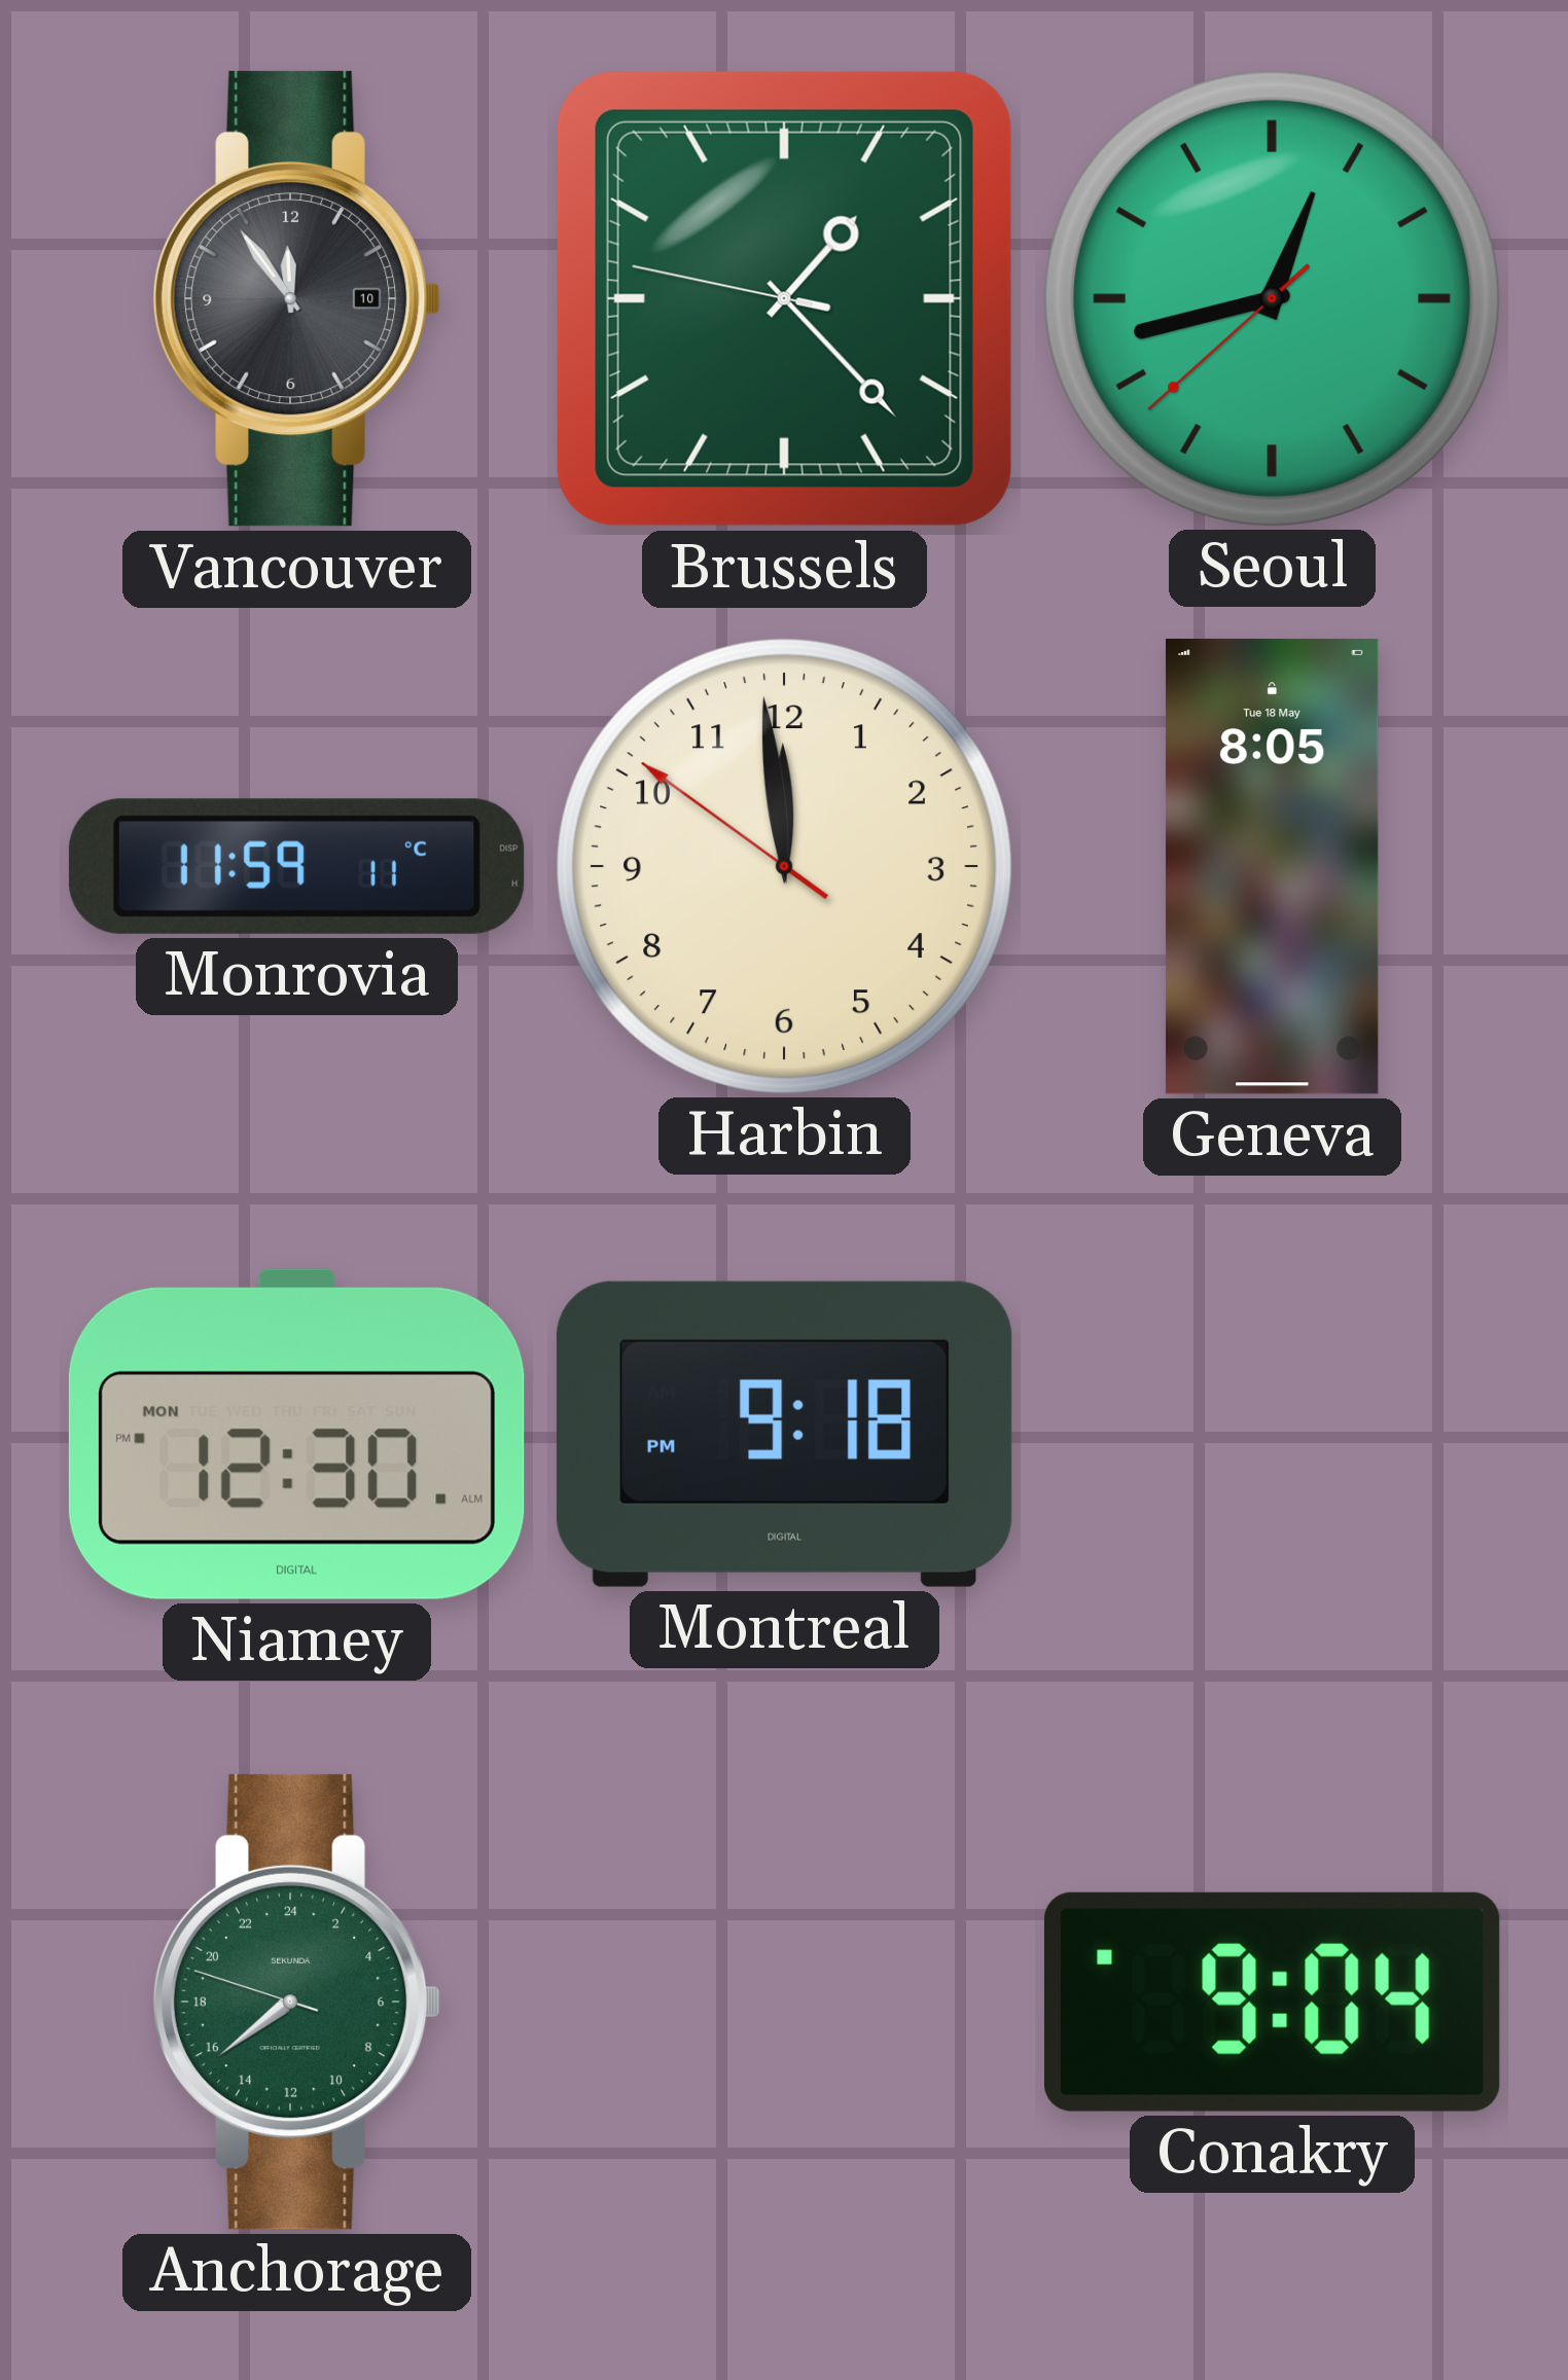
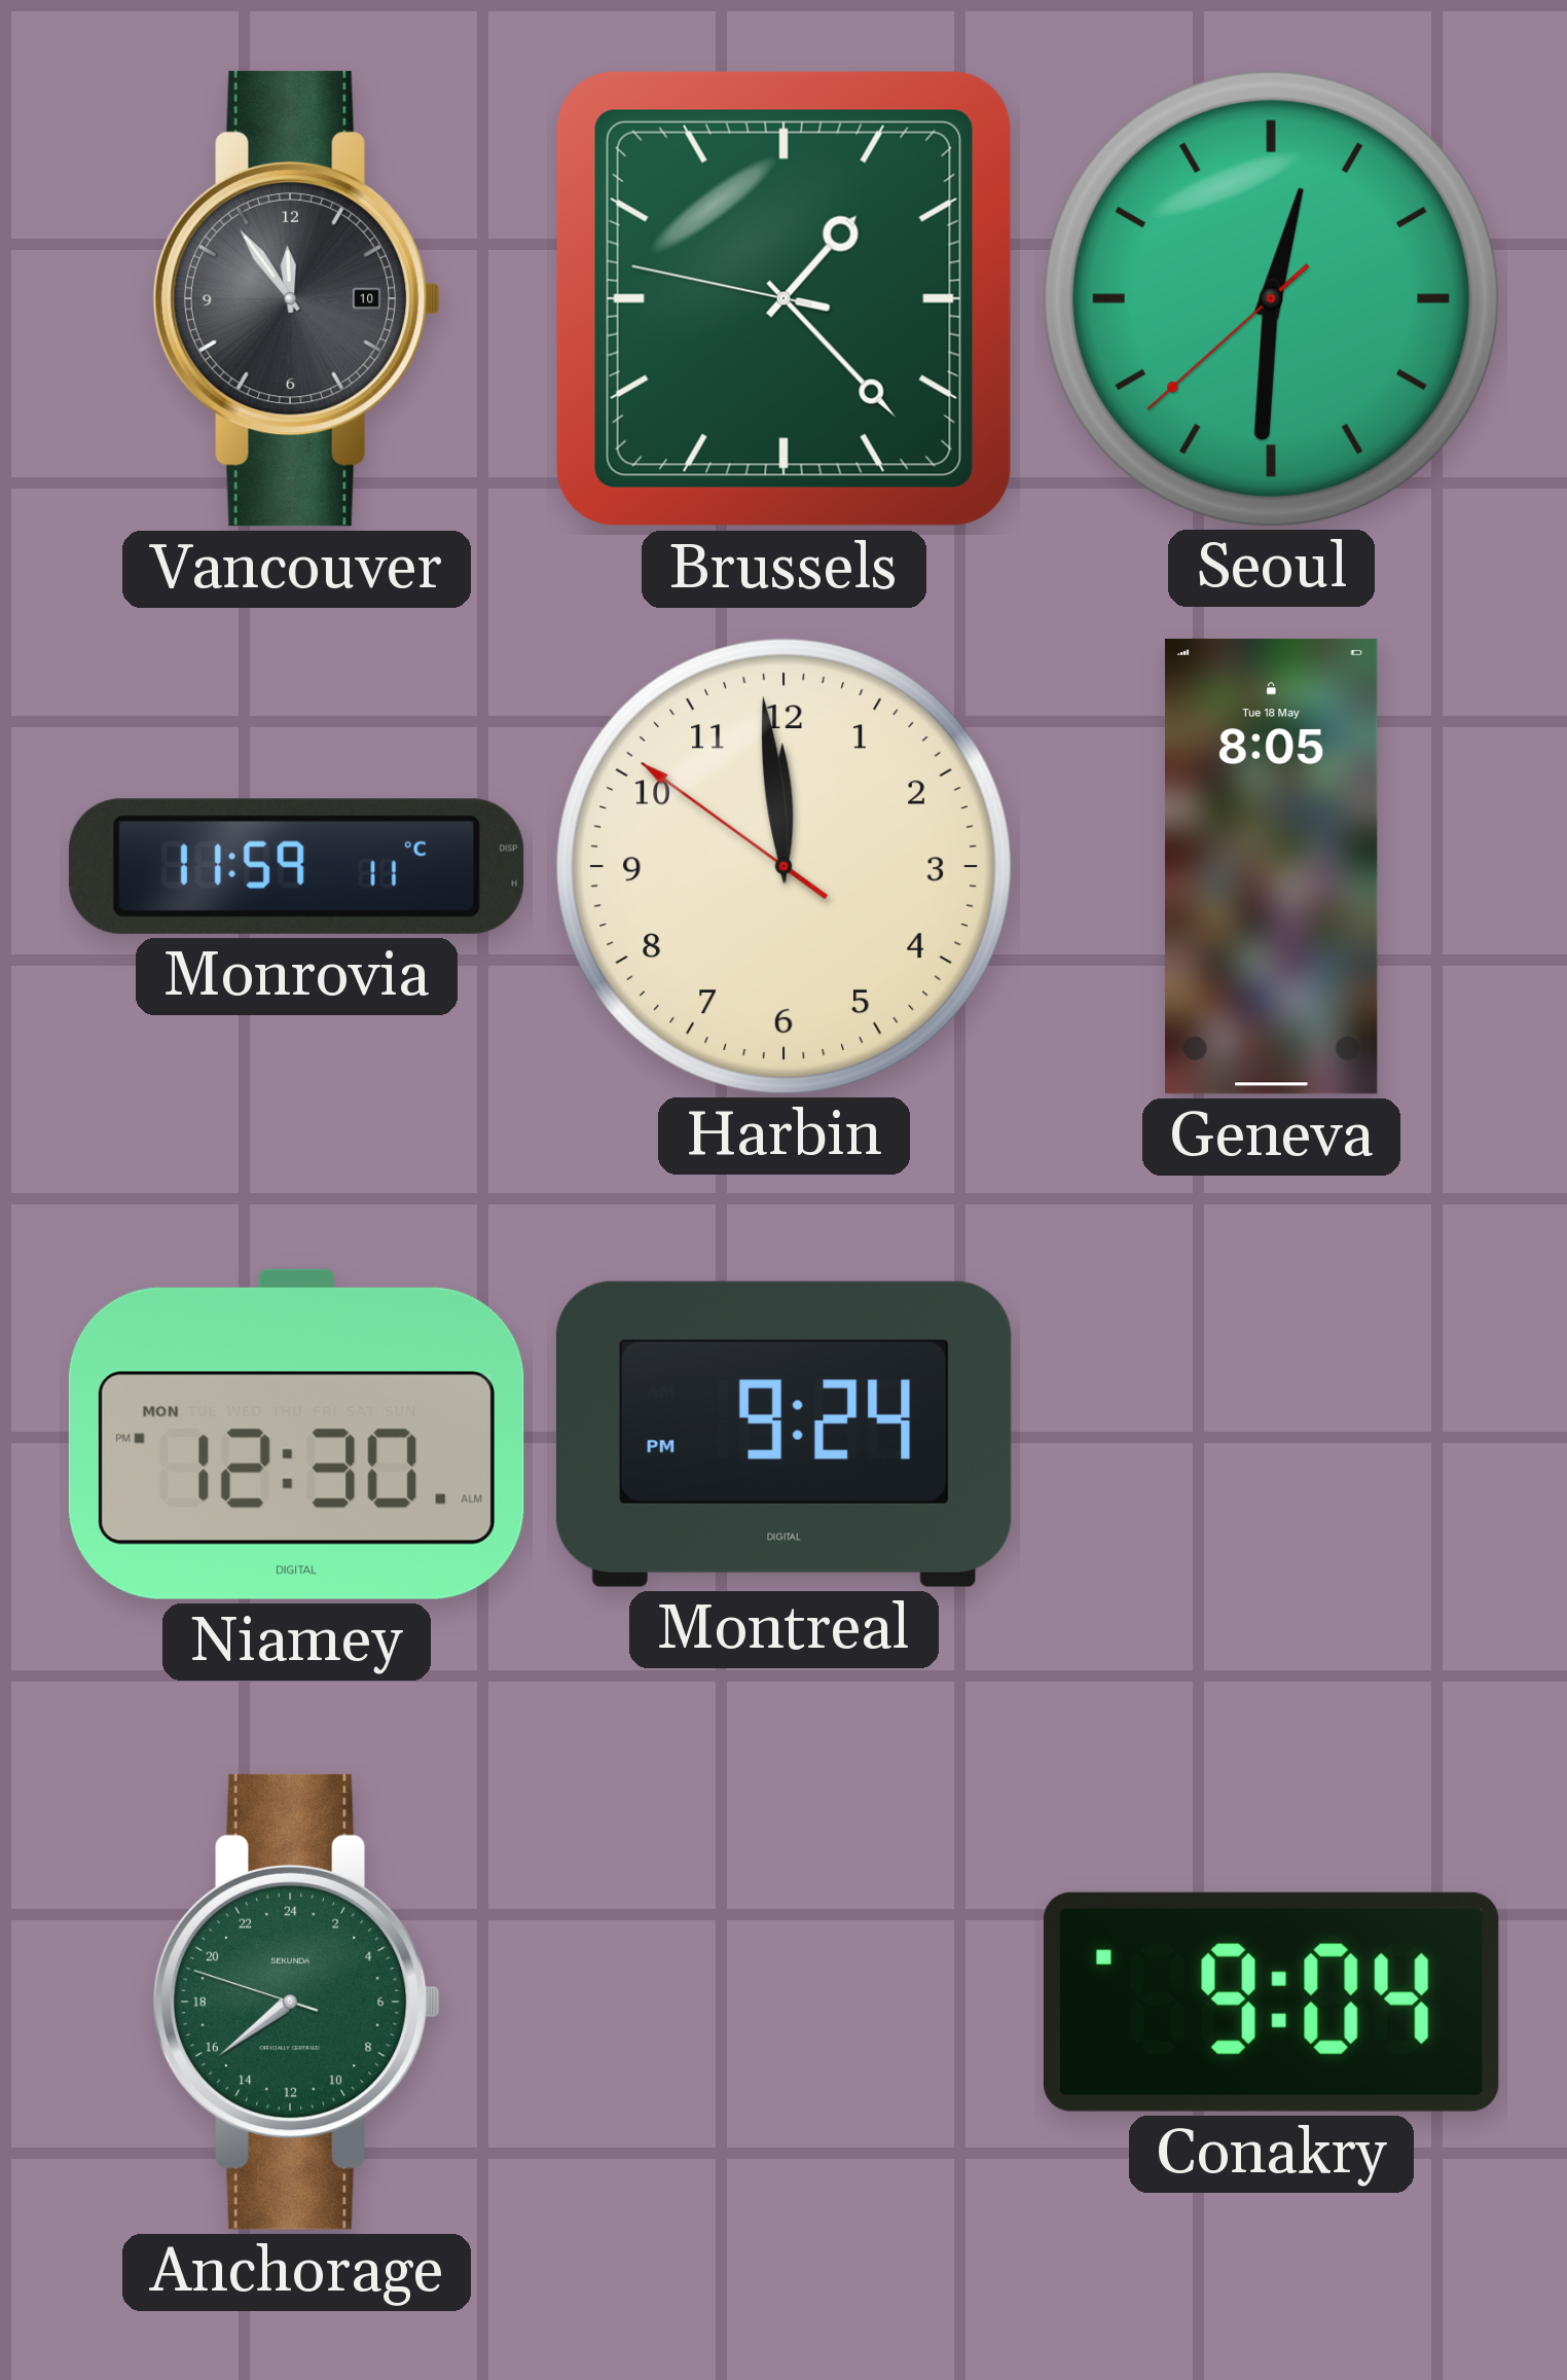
Seoul: 12:42 -> 12:30 (1271, 298)
Montreal: 9:18 -> 9:24 (783, 1434)
